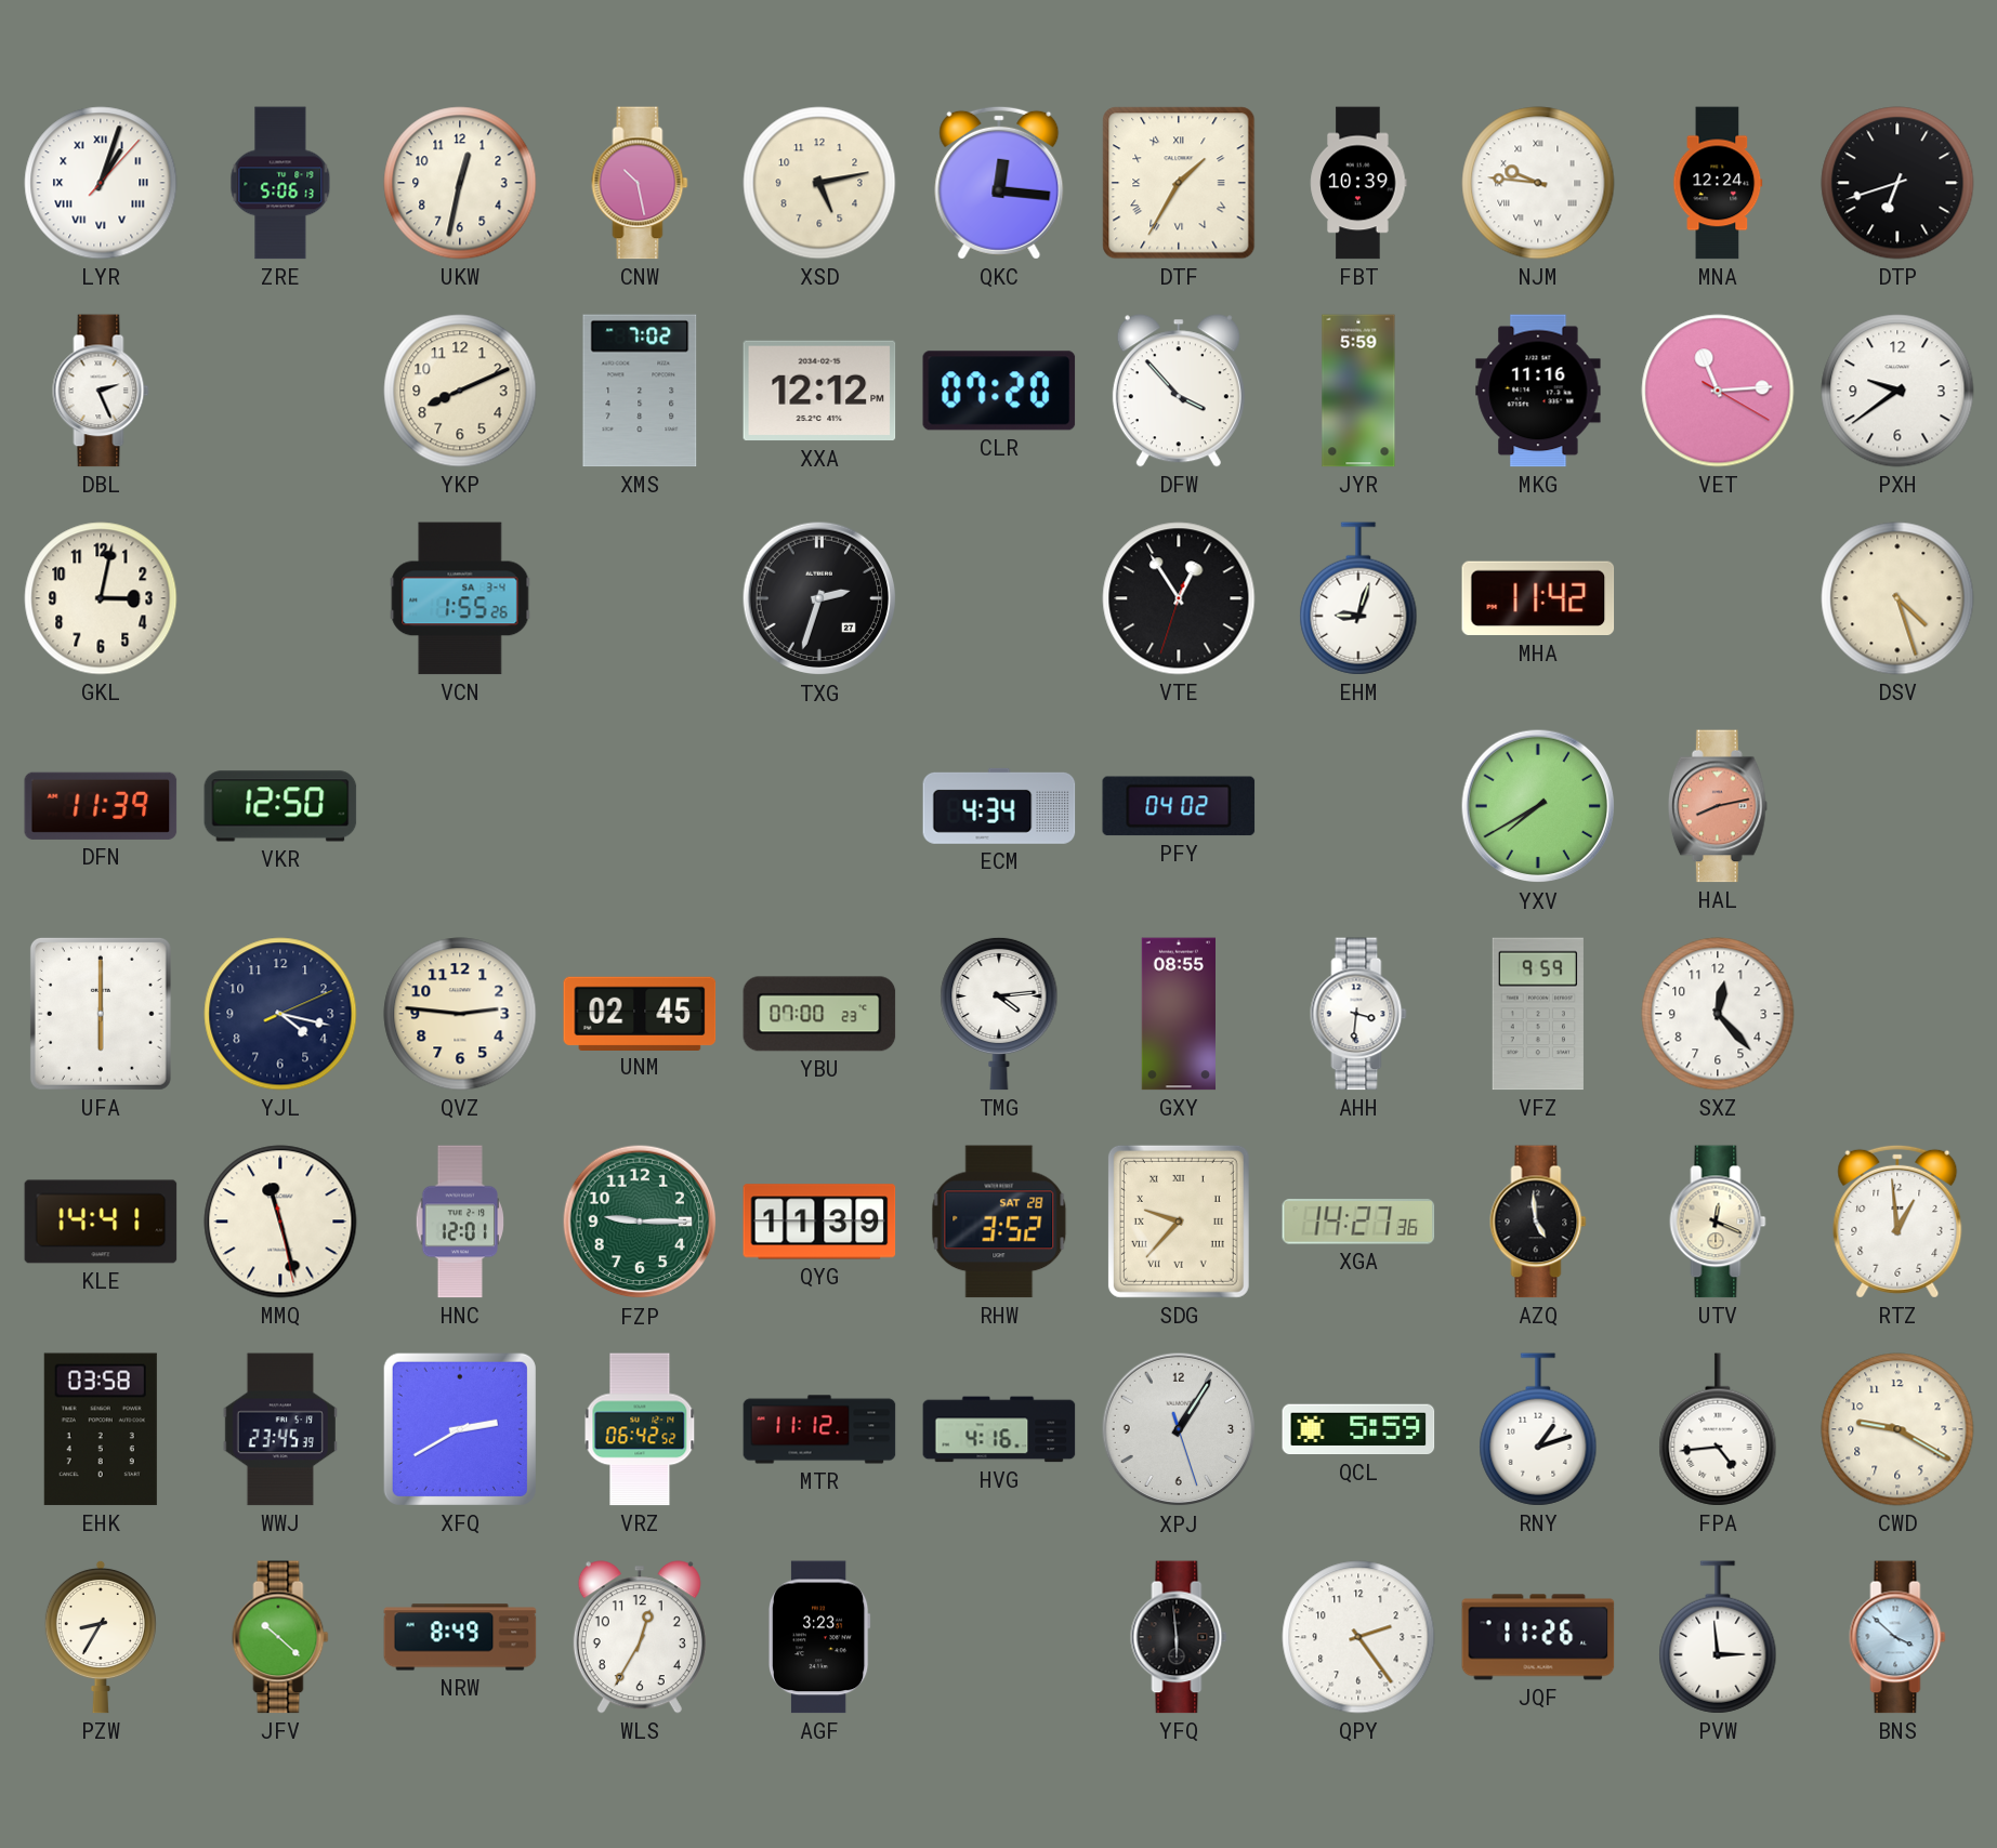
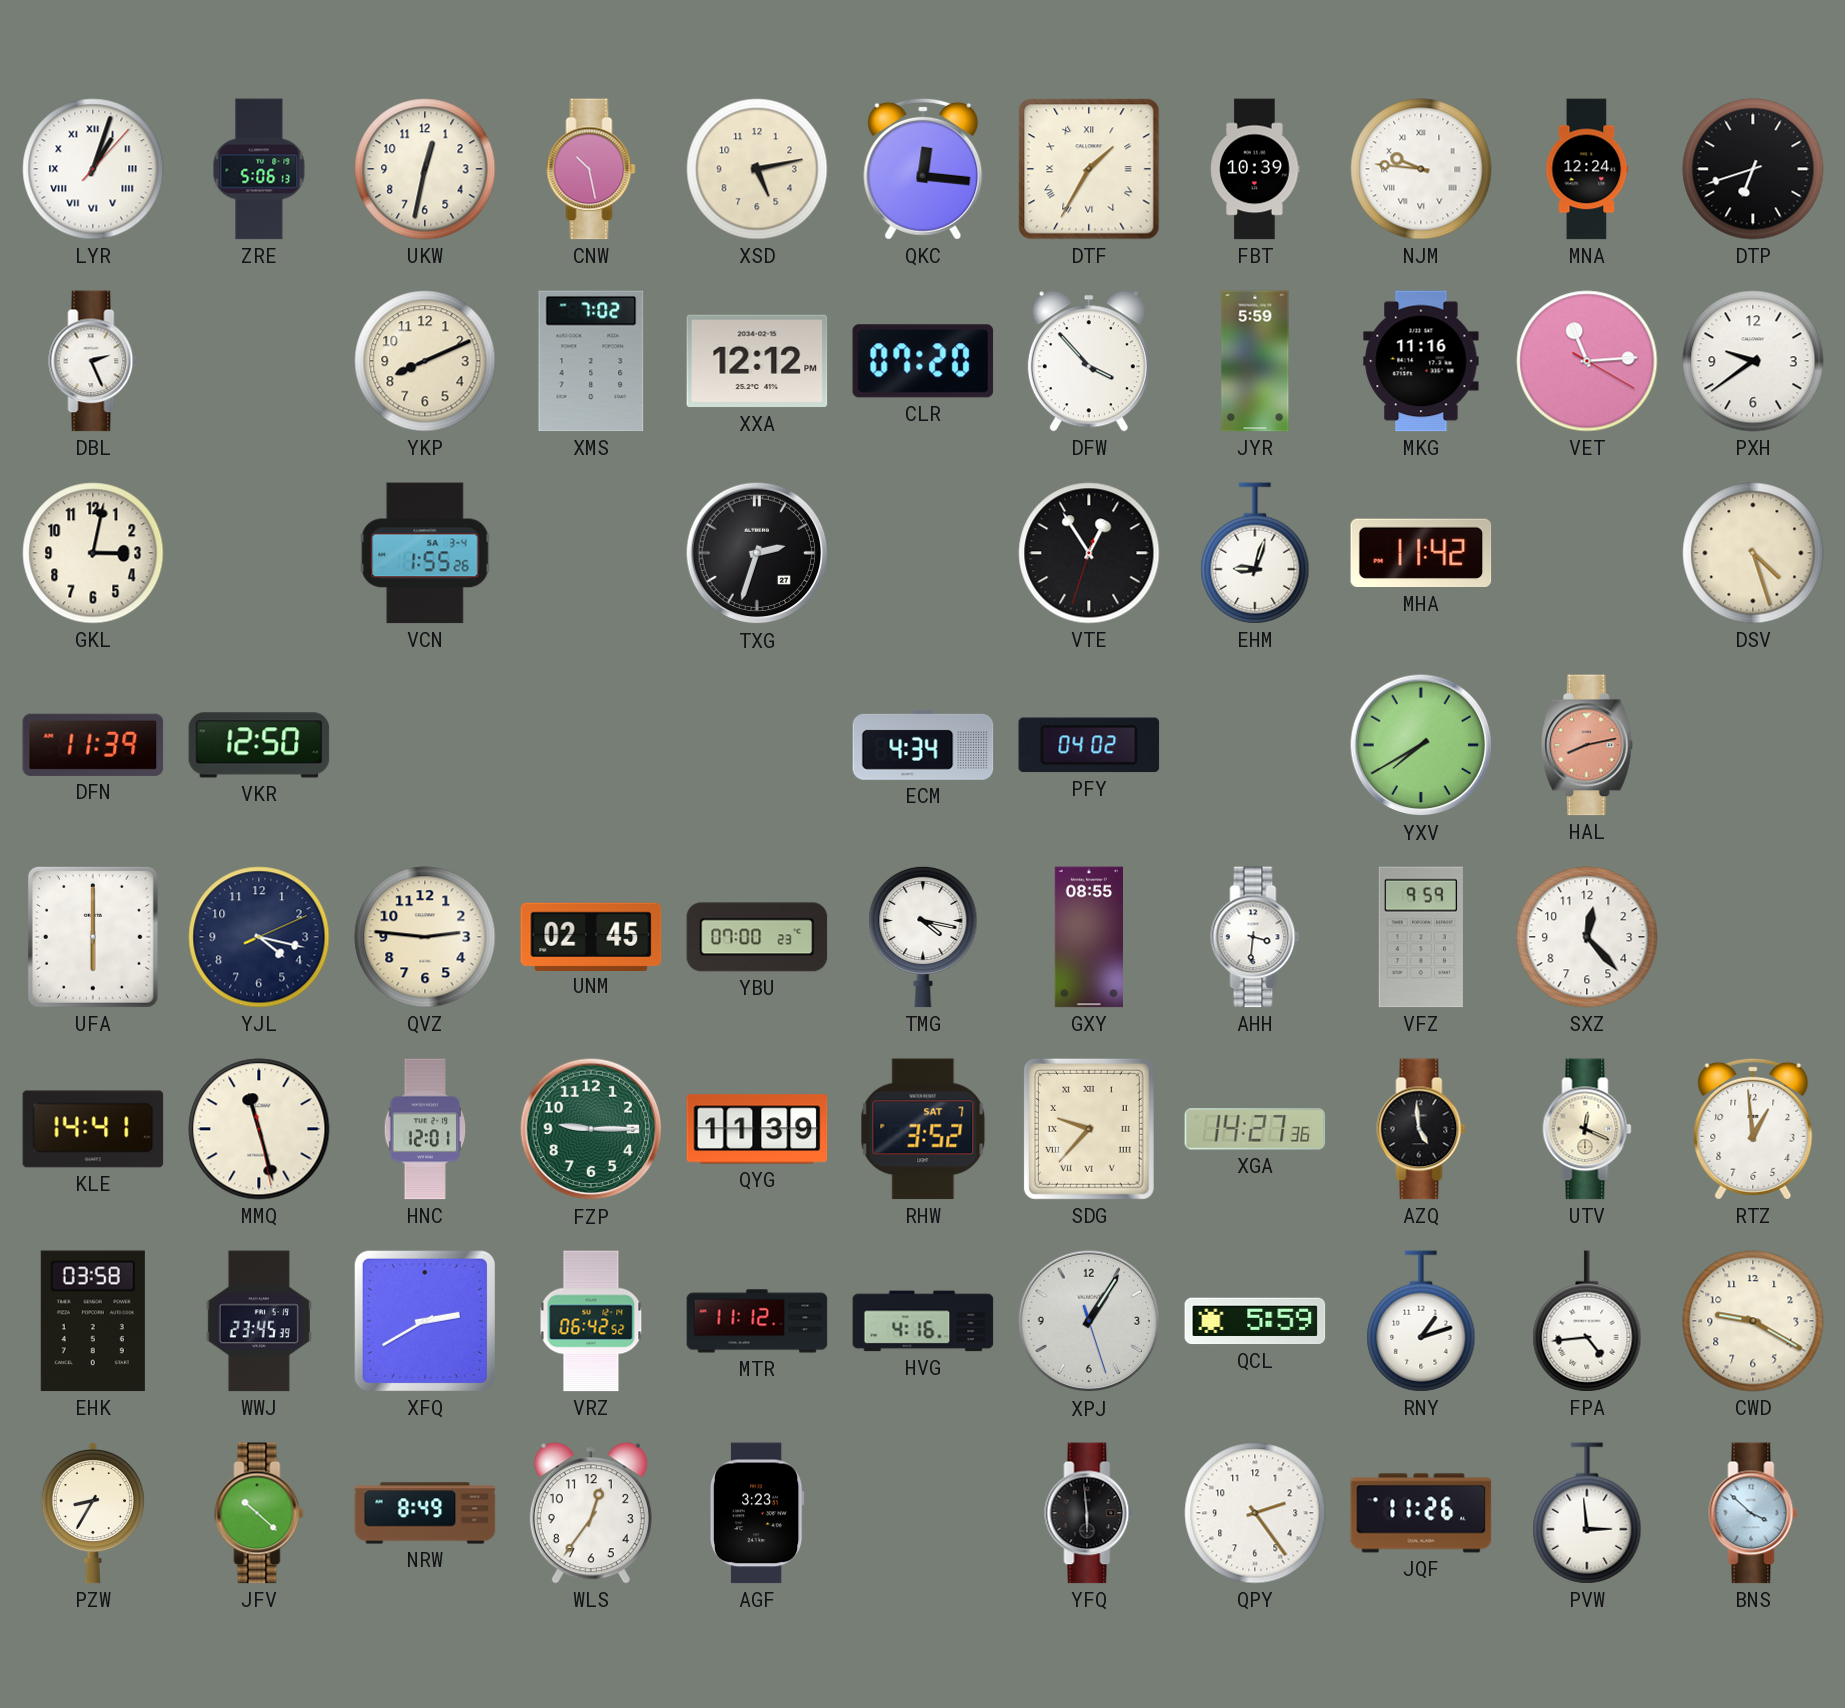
TMG: 4:14 -> 4:17 (923, 937)
RHW date: SAT 28 -> SAT 7 (923, 1129)
WLS: 12:35 -> 12:36 (591, 1513)
